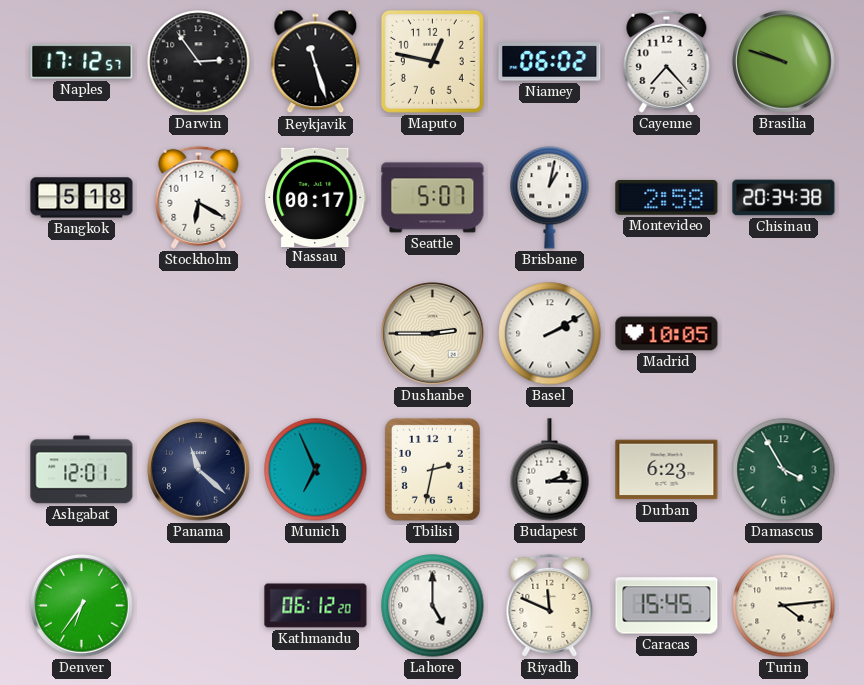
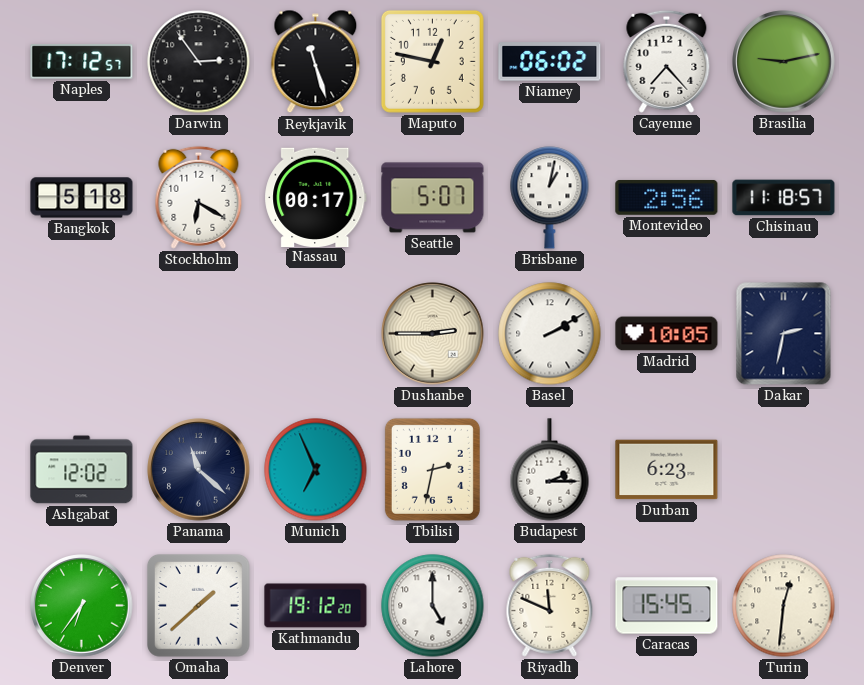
Brasilia: 9:48 -> 9:13 (784, 62)
Montevideo: 2:58 -> 2:56 (667, 197)
Chisinau: 20:34 -> 11:18 (784, 198)
Dakar: none -> 2:32 (784, 334)
Ashgabat: 12:01 -> 12:02 (82, 470)
Damascus: 3:55 -> none (784, 470)
Omaha: none -> 1:38 (199, 606)
Kathmandu: 06:12 -> 19:12 (316, 606)
Turin: 4:14 -> 12:31 (784, 606)
